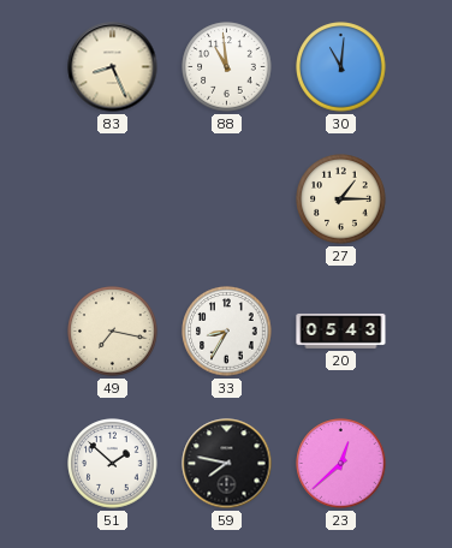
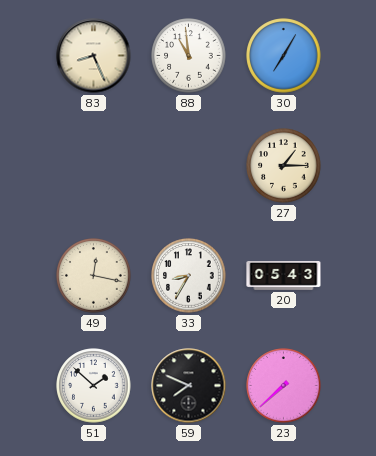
30: 11:01 -> 7:05 (284, 56)
49: 7:17 -> 12:17 (94, 276)
59: 7:47 -> 7:49 (189, 386)
23: 12:38 -> 7:38 (284, 386)
